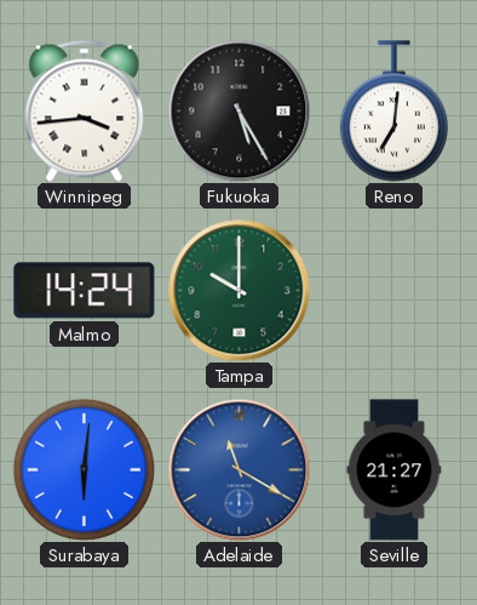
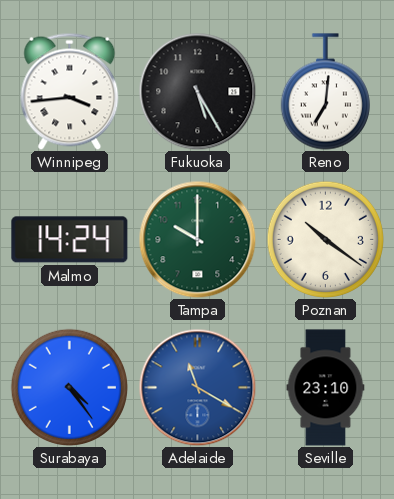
Poznan: none -> 10:21 (325, 239)
Surabaya: 6:01 -> 4:24 (69, 387)
Seville: 21:27 -> 23:10 (326, 388)
